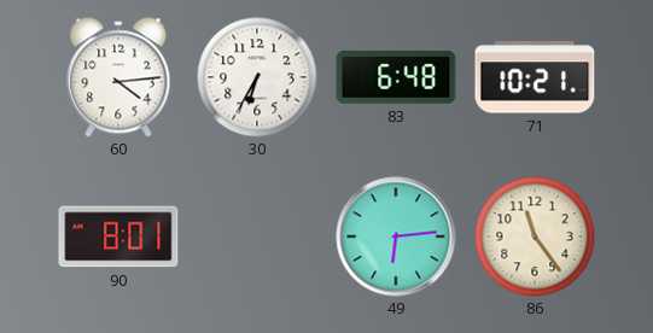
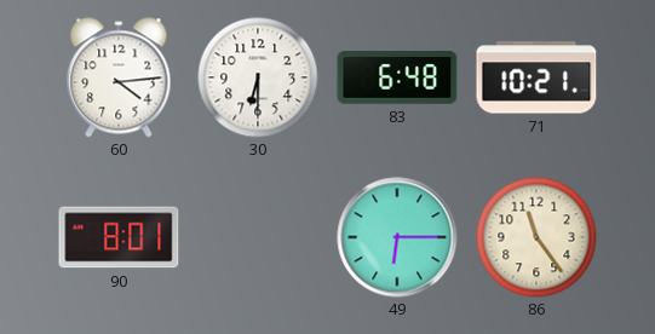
30: 6:35 -> 6:30 (258, 77)
49: 6:14 -> 6:15 (397, 237)
